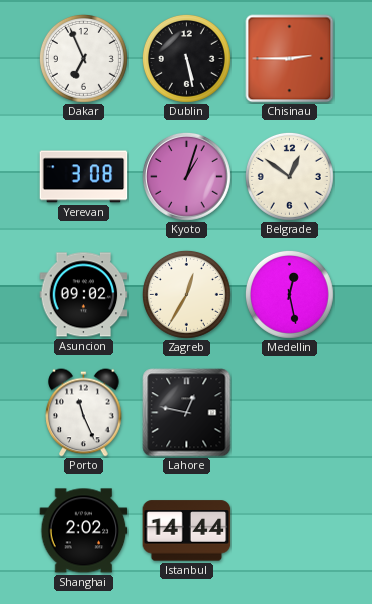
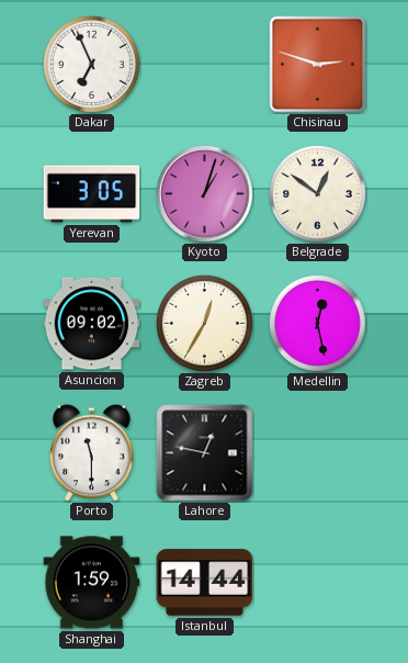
Dublin: 5:28 -> none (186, 58)
Chisinau: 2:45 -> 2:48 (318, 65)
Yerevan: 3:08 -> 3:05 (92, 194)
Porto: 11:26 -> 11:30 (92, 453)
Shanghai: 2:02 -> 1:59 (92, 583)
